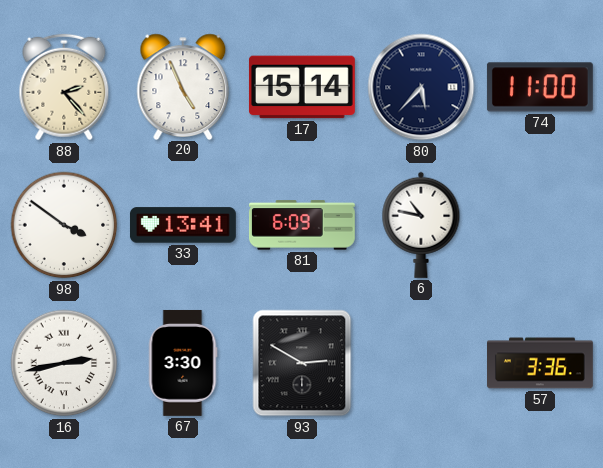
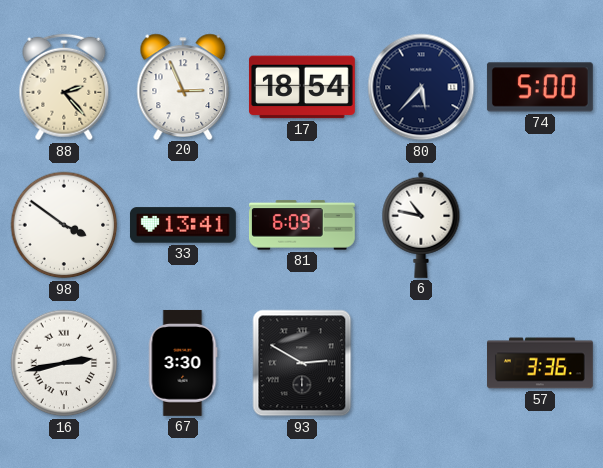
20: 4:56 -> 2:56 (183, 86)
17: 15:14 -> 18:54 (302, 87)
74: 11:00 -> 5:00 (540, 87)
